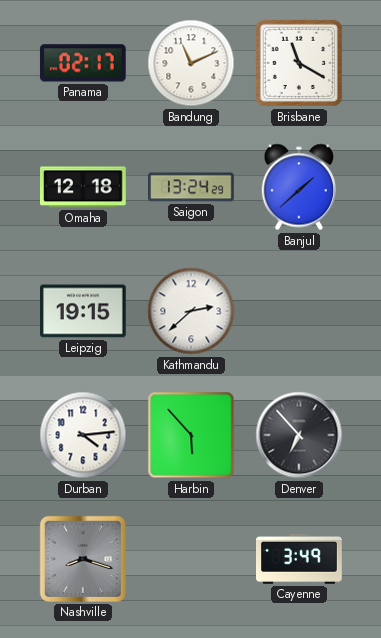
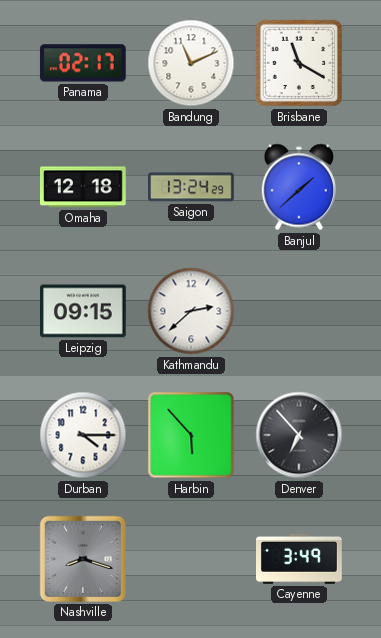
Leipzig: 19:15 -> 09:15 (84, 311)
Durban: 4:14 -> 4:15 (83, 435)
